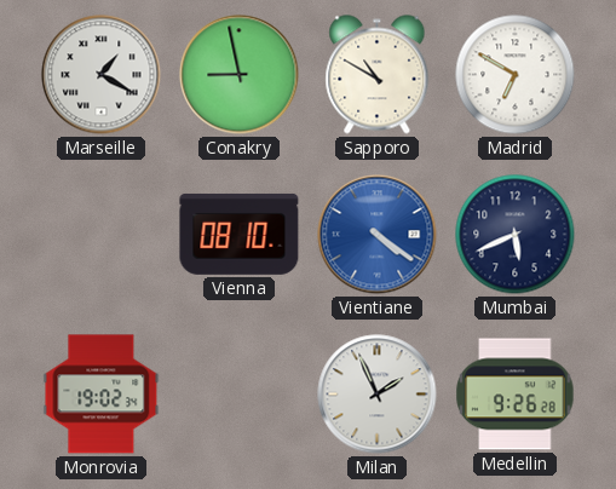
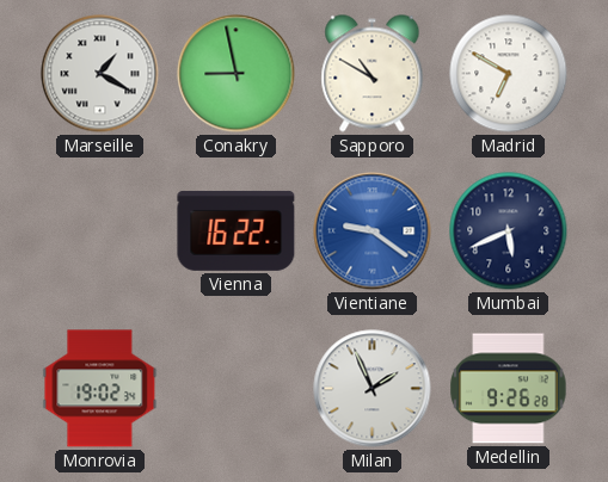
Vienna: 08:10 -> 16:22 (237, 230)
Vientiane: 4:21 -> 9:21 (373, 231)
